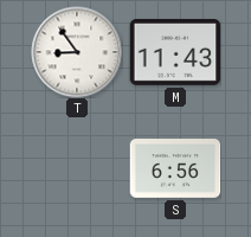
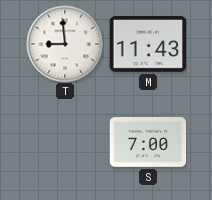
T: 8:54 -> 8:59 (65, 44)
S: 6:56 -> 7:00 (148, 142)
